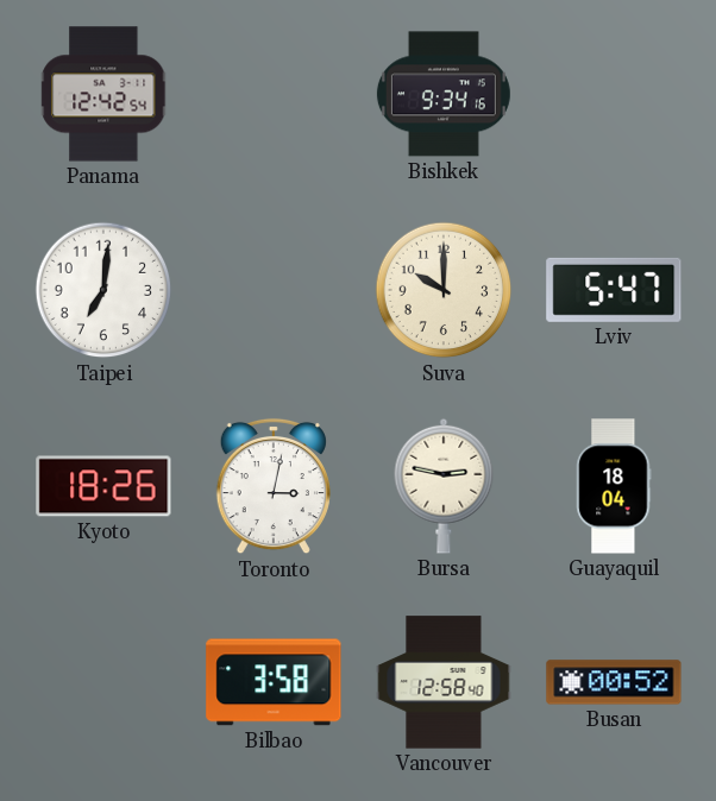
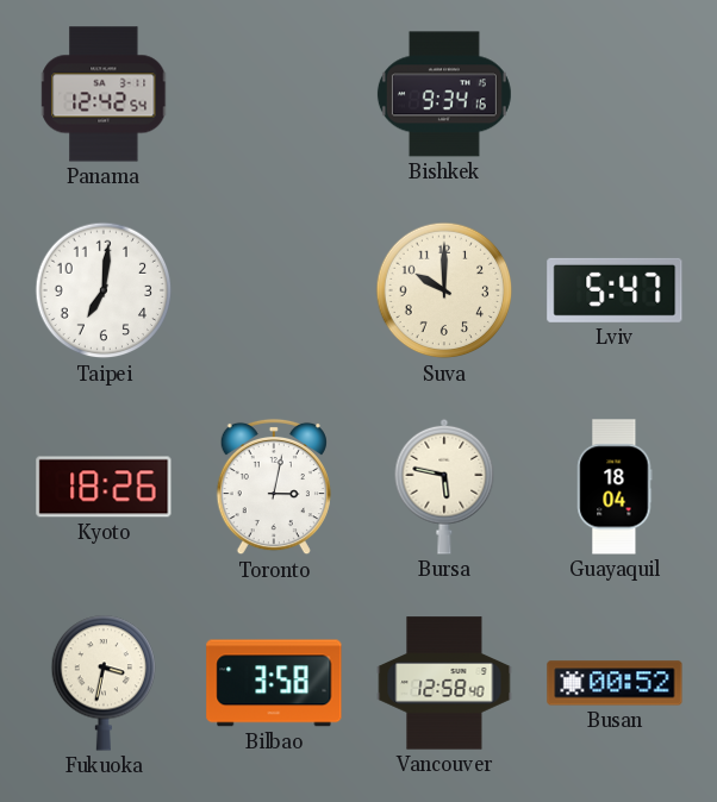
Bursa: 2:47 -> 5:47 (444, 487)
Fukuoka: none -> 3:32 (102, 683)
